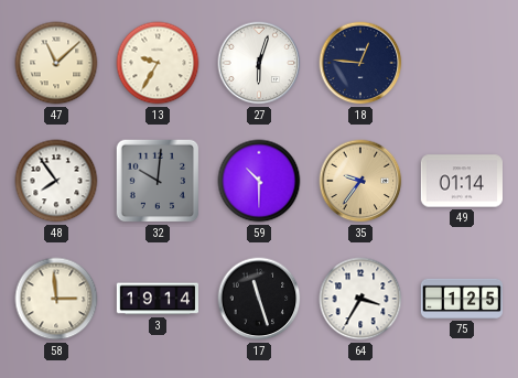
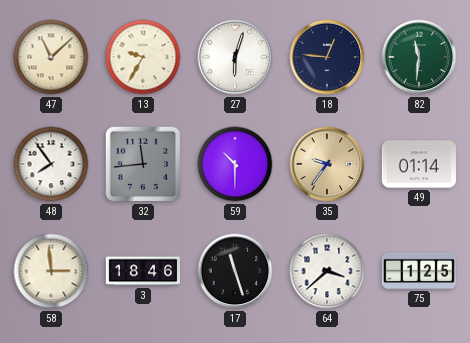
82: none -> 11:31 (419, 57)
32: 10:01 -> 11:44 (143, 164)
3: 19:14 -> 18:46 (142, 271)
64: 3:35 -> 3:38 (327, 271)
